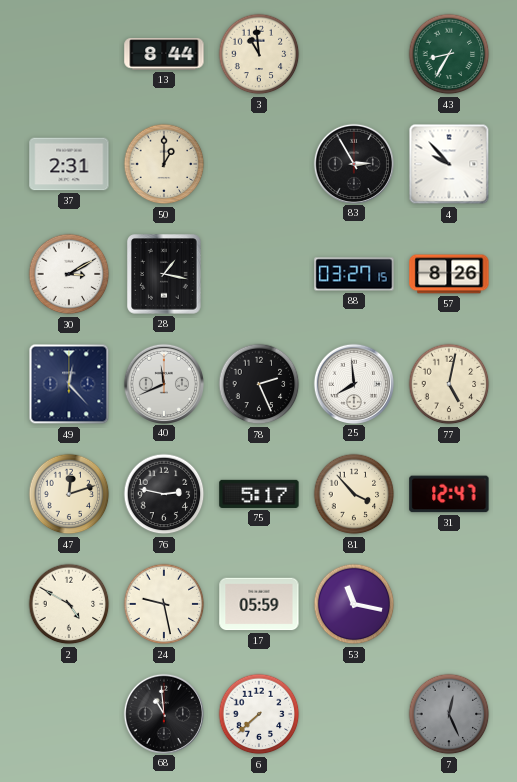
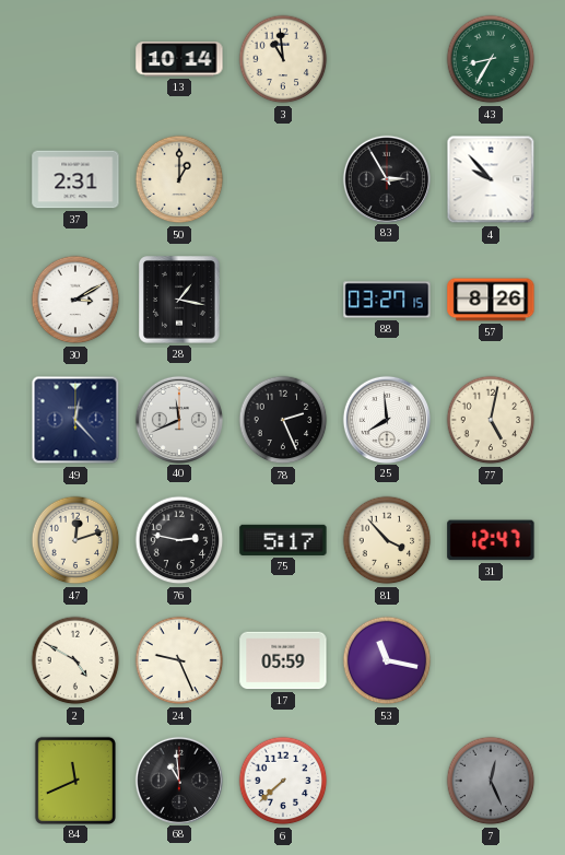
13: 8:44 -> 10:14 (179, 59)
24: 9:28 -> 9:26 (179, 660)
84: none -> 11:41 (74, 780)
